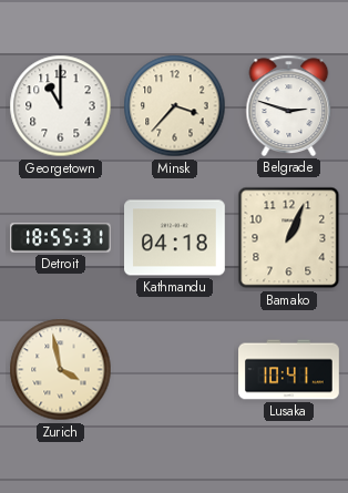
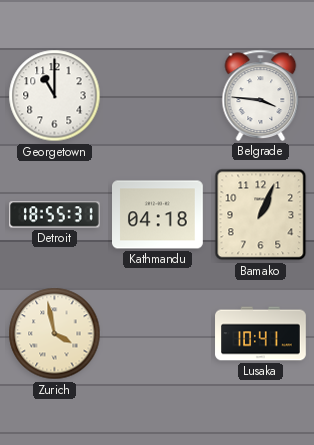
Minsk: 3:37 -> none (175, 106)
Belgrade: 2:48 -> 3:46 (261, 95)
